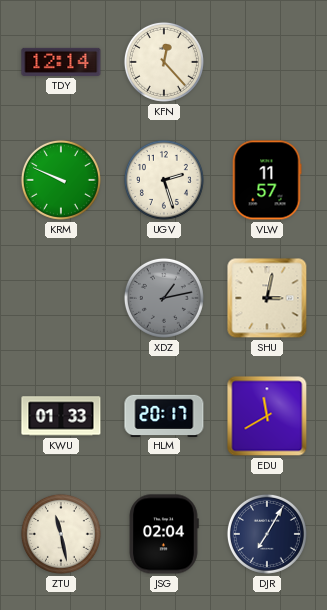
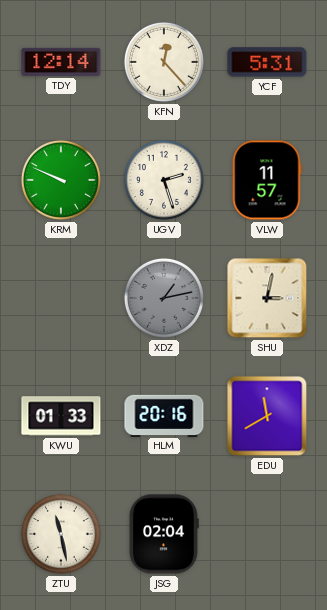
YCF: none -> 5:31 (267, 62)
HLM: 20:17 -> 20:16 (164, 415)
DJR: 7:05 -> none (267, 534)
